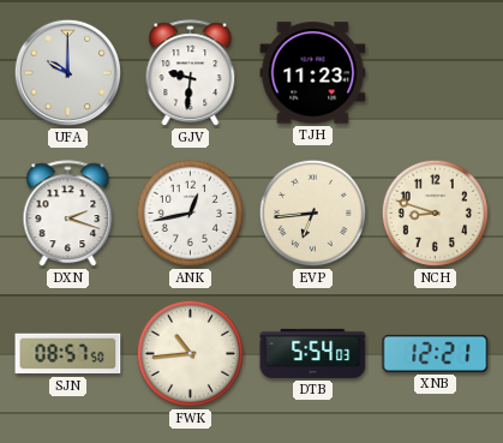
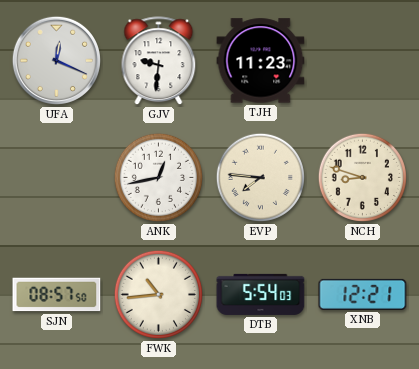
UFA: 10:00 -> 12:19 (56, 60)
DXN: 2:18 -> none (68, 214)
EVP: 6:44 -> 7:46 (260, 177)
